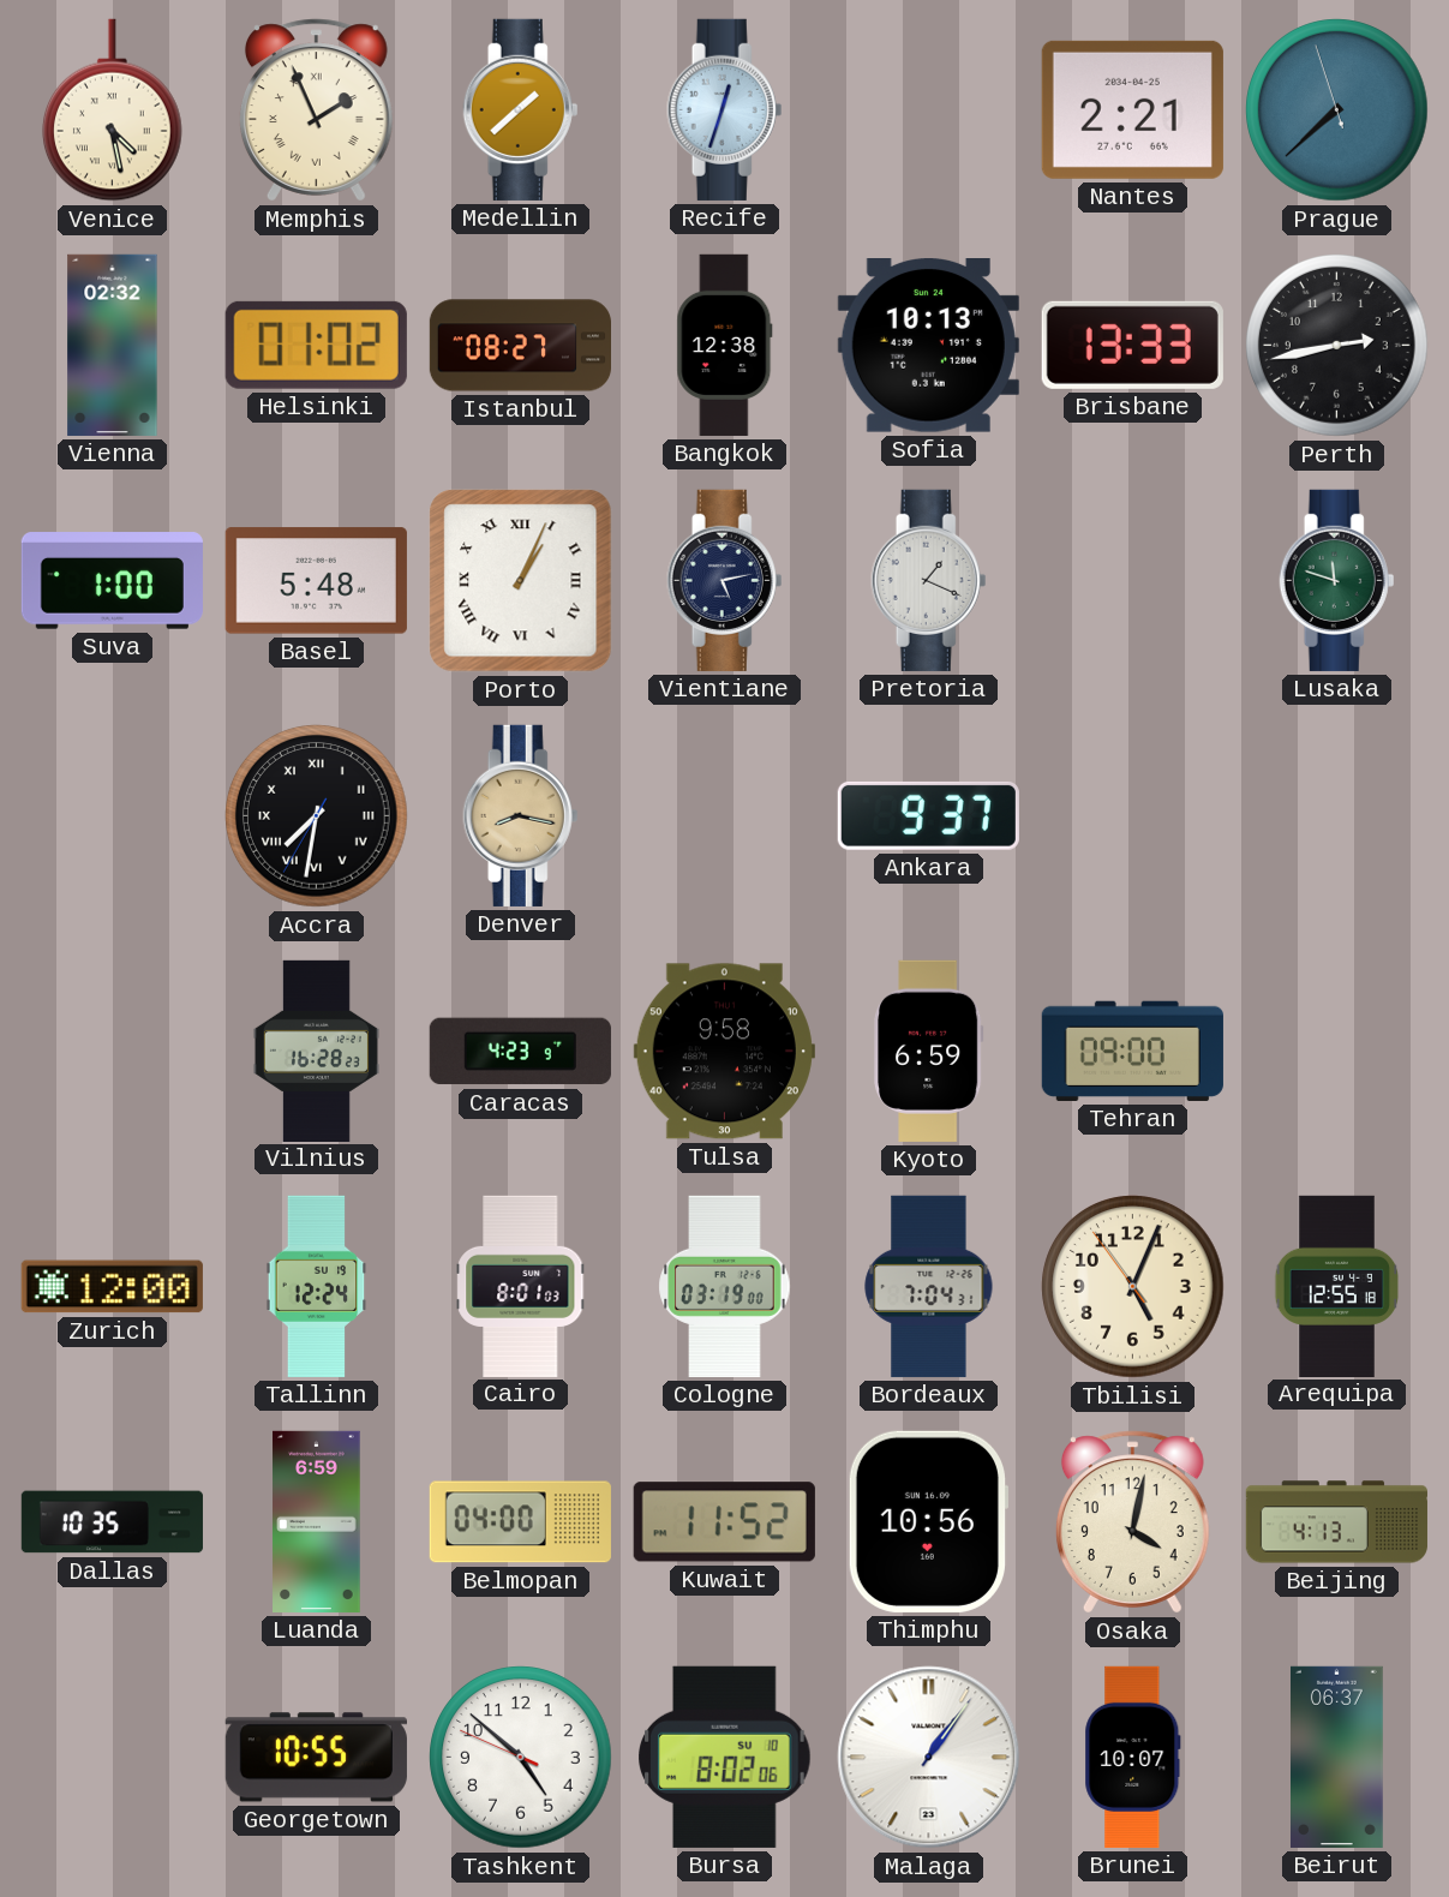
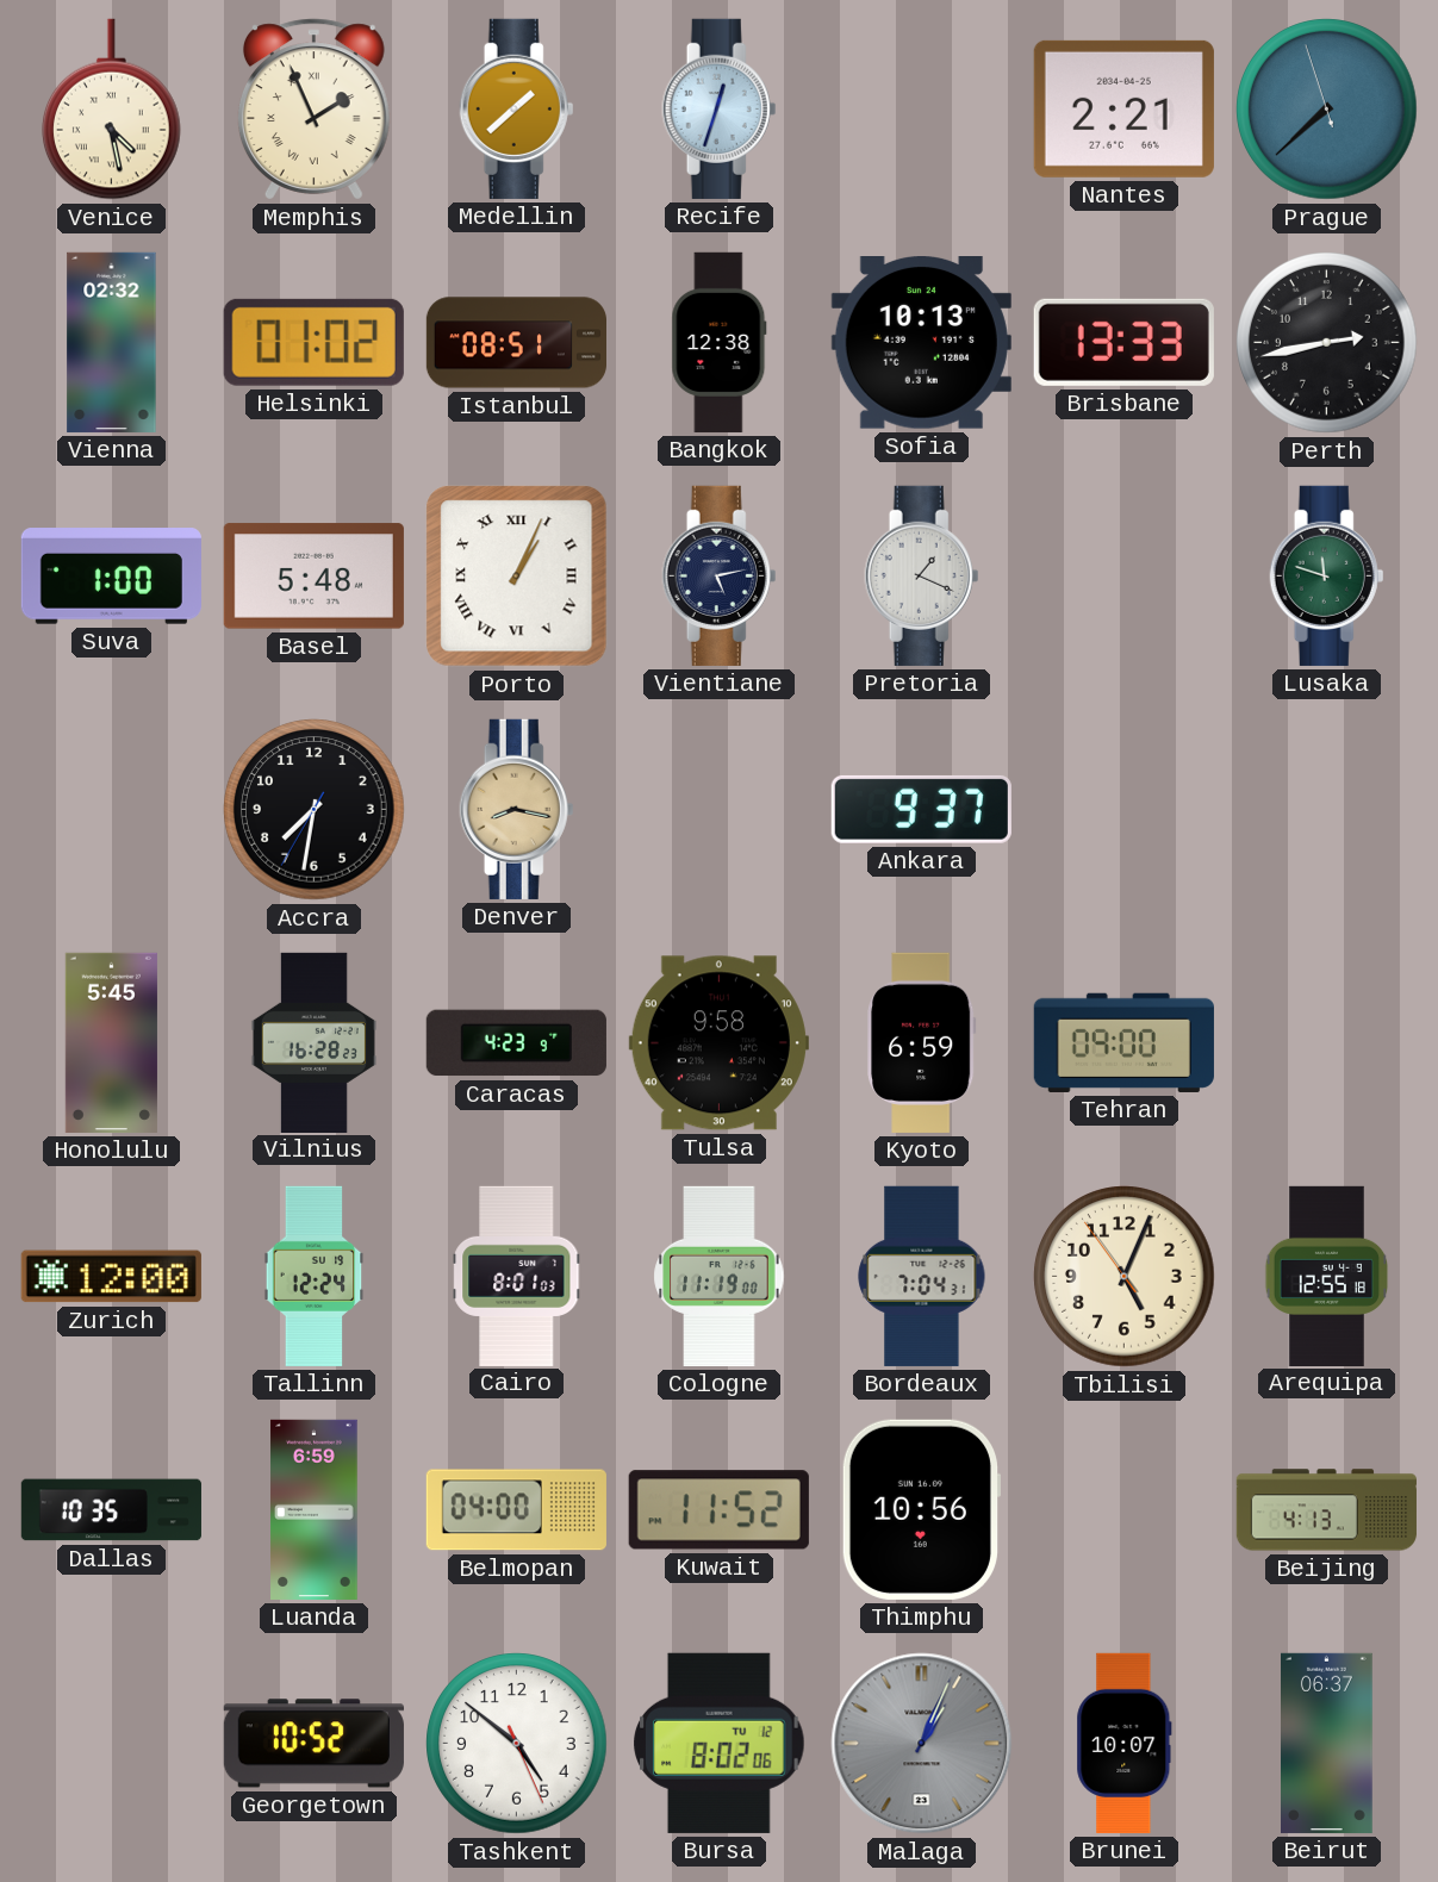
Istanbul: 08:27 -> 08:51 (516, 343)
Accra numerals: Roman -> Arabic (315, 810)
Honolulu: none -> 5:45 (111, 1042)
Cologne: 03:19 -> 11:19 (720, 1276)
Osaka: 4:02 -> none (1132, 1522)
Georgetown: 10:55 -> 10:52 (313, 1744)
Tashkent: 4:51:49 -> 4:51:26 (517, 1744)
Bursa date: SU 10 -> TU 12 (720, 1743)
Malaga: 1:06 -> 1:04 (922, 1744)
Malaga dial: white -> grey (922, 1744)
